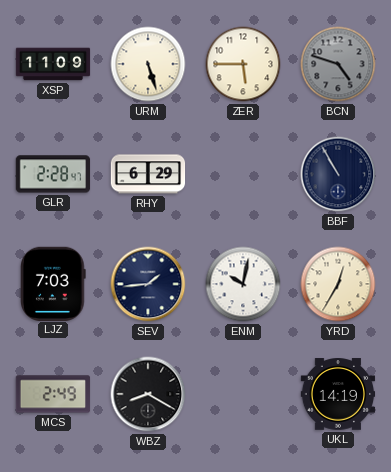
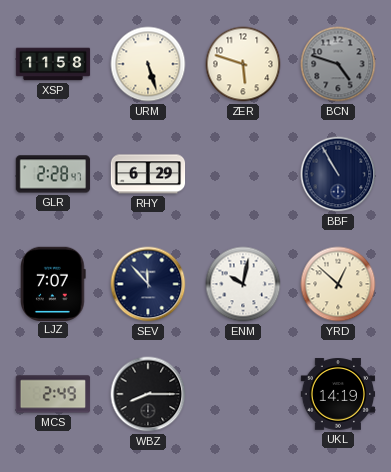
XSP: 11:09 -> 11:58 (53, 64)
ZER: 5:45 -> 5:48 (243, 64)
LJZ: 7:03 -> 7:07 (54, 283)
SEV: 1:44 -> 11:53 (148, 284)
YRD: 12:35 -> 12:52 (338, 284)
WBZ: 8:20 -> 8:15 (148, 394)
